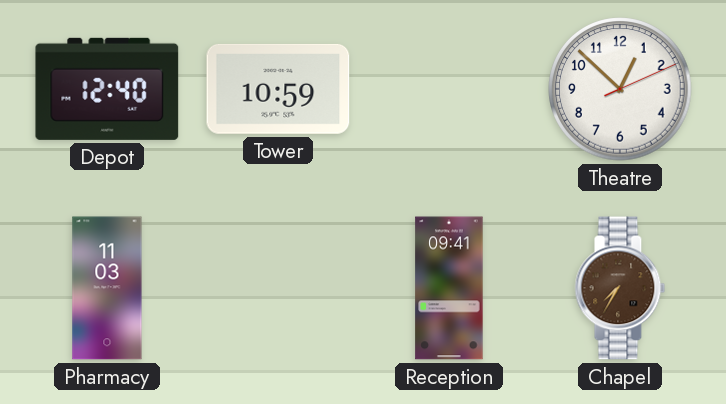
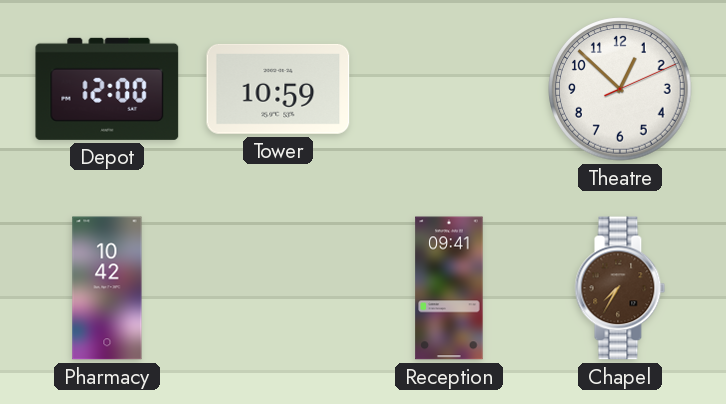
Depot: 12:40 -> 12:00 (107, 89)
Pharmacy: 11:03 -> 10:42 (107, 288)
